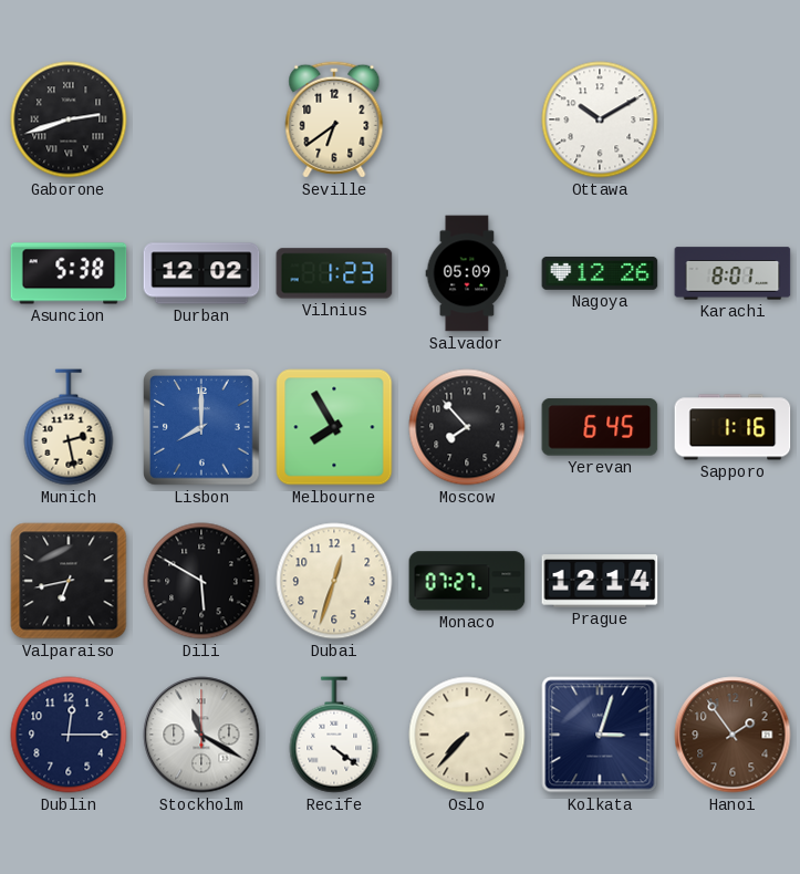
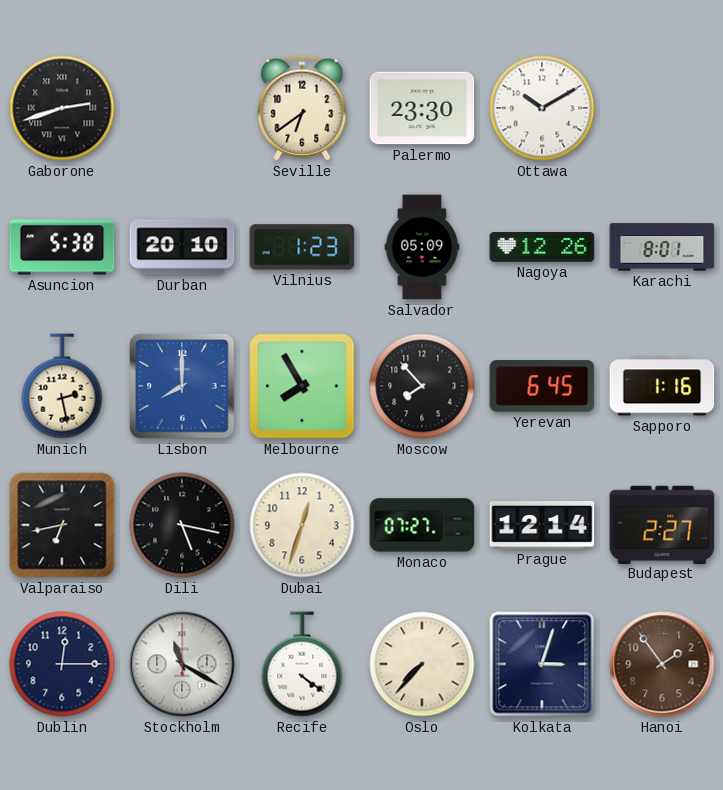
Palermo: none -> 23:30 (422, 108)
Durban: 12:02 -> 20:10 (182, 247)
Dili: 5:50 -> 5:17 (182, 525)
Budapest: none -> 2:27 (662, 524)
